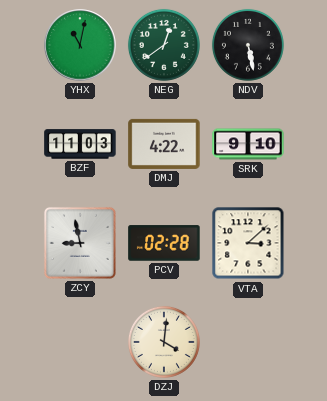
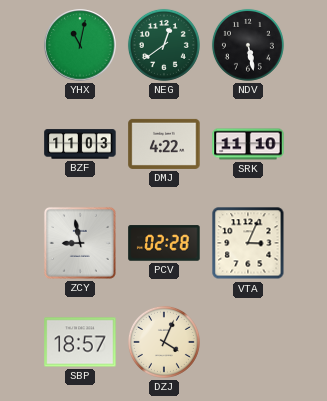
SRK: 9:10 -> 11:10 (248, 144)
VTA: 3:08 -> 3:04 (248, 243)
SBP: none -> 18:57 (80, 342)
DZJ: 4:01 -> 4:04 (164, 342)
